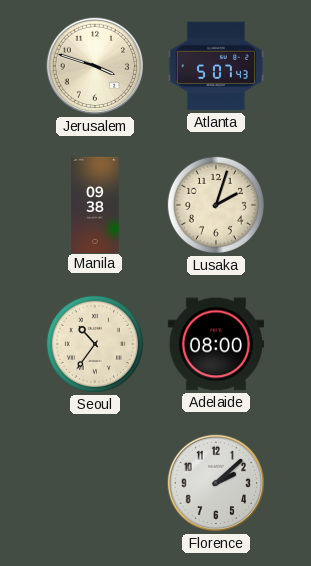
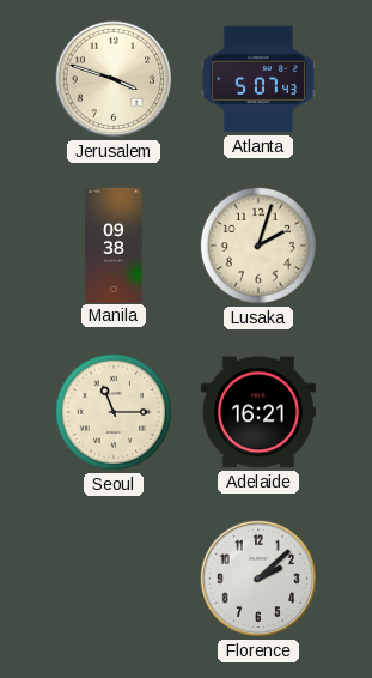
Seoul: 10:36 -> 11:15 (114, 412)
Adelaide: 08:00 -> 16:21 (258, 412)
